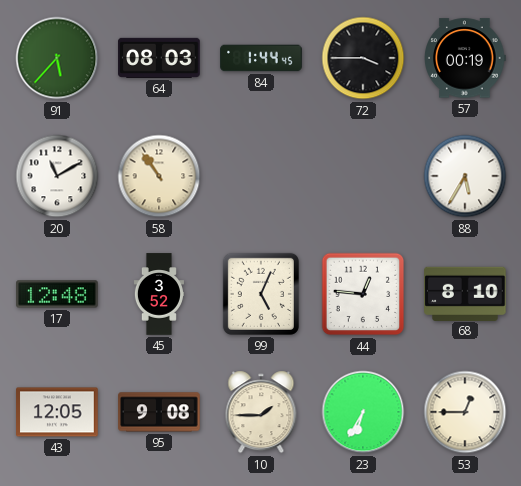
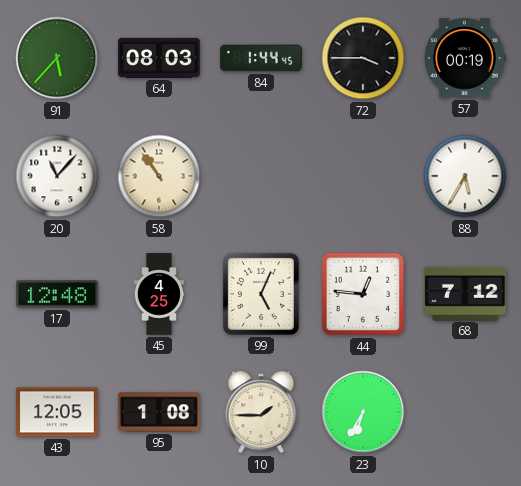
20: 11:10 -> 11:07 (57, 176)
45: 3:52 -> 4:25 (159, 294)
68: 8:10 -> 7:12 (465, 293)
95: 9:08 -> 1:08 (159, 412)
53: 12:45 -> none (465, 412)
